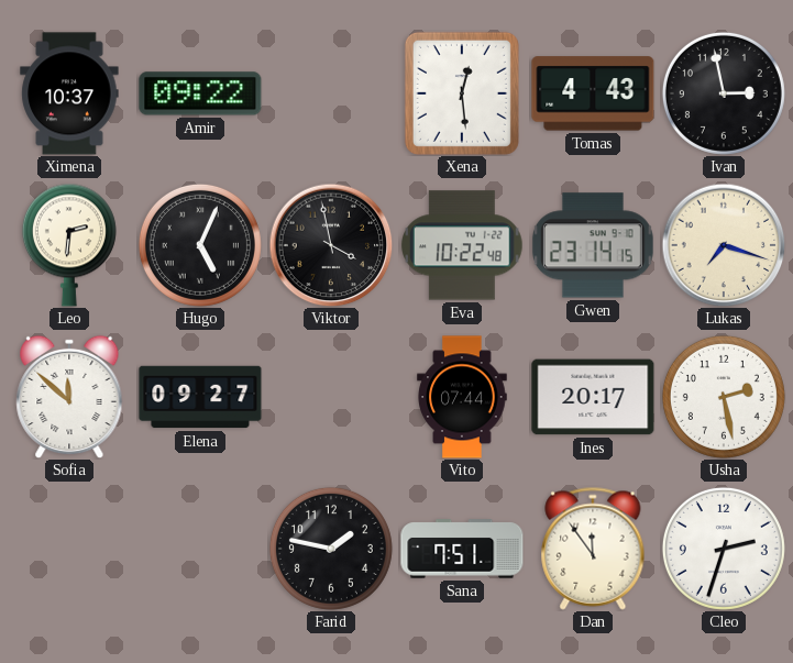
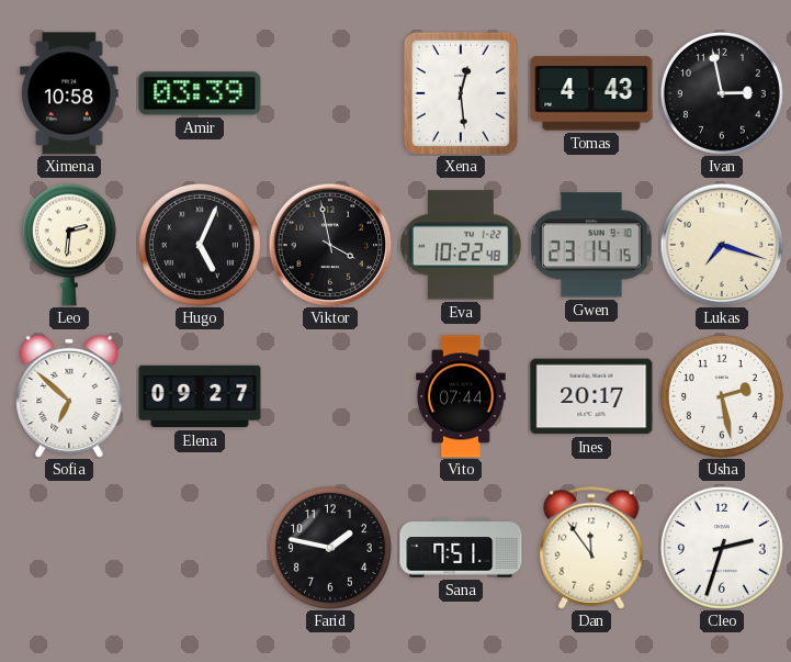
Ximena: 10:37 -> 10:58 (69, 93)
Amir: 09:22 -> 03:39 (200, 93)
Sofia: 11:52 -> 6:52 (69, 396)
